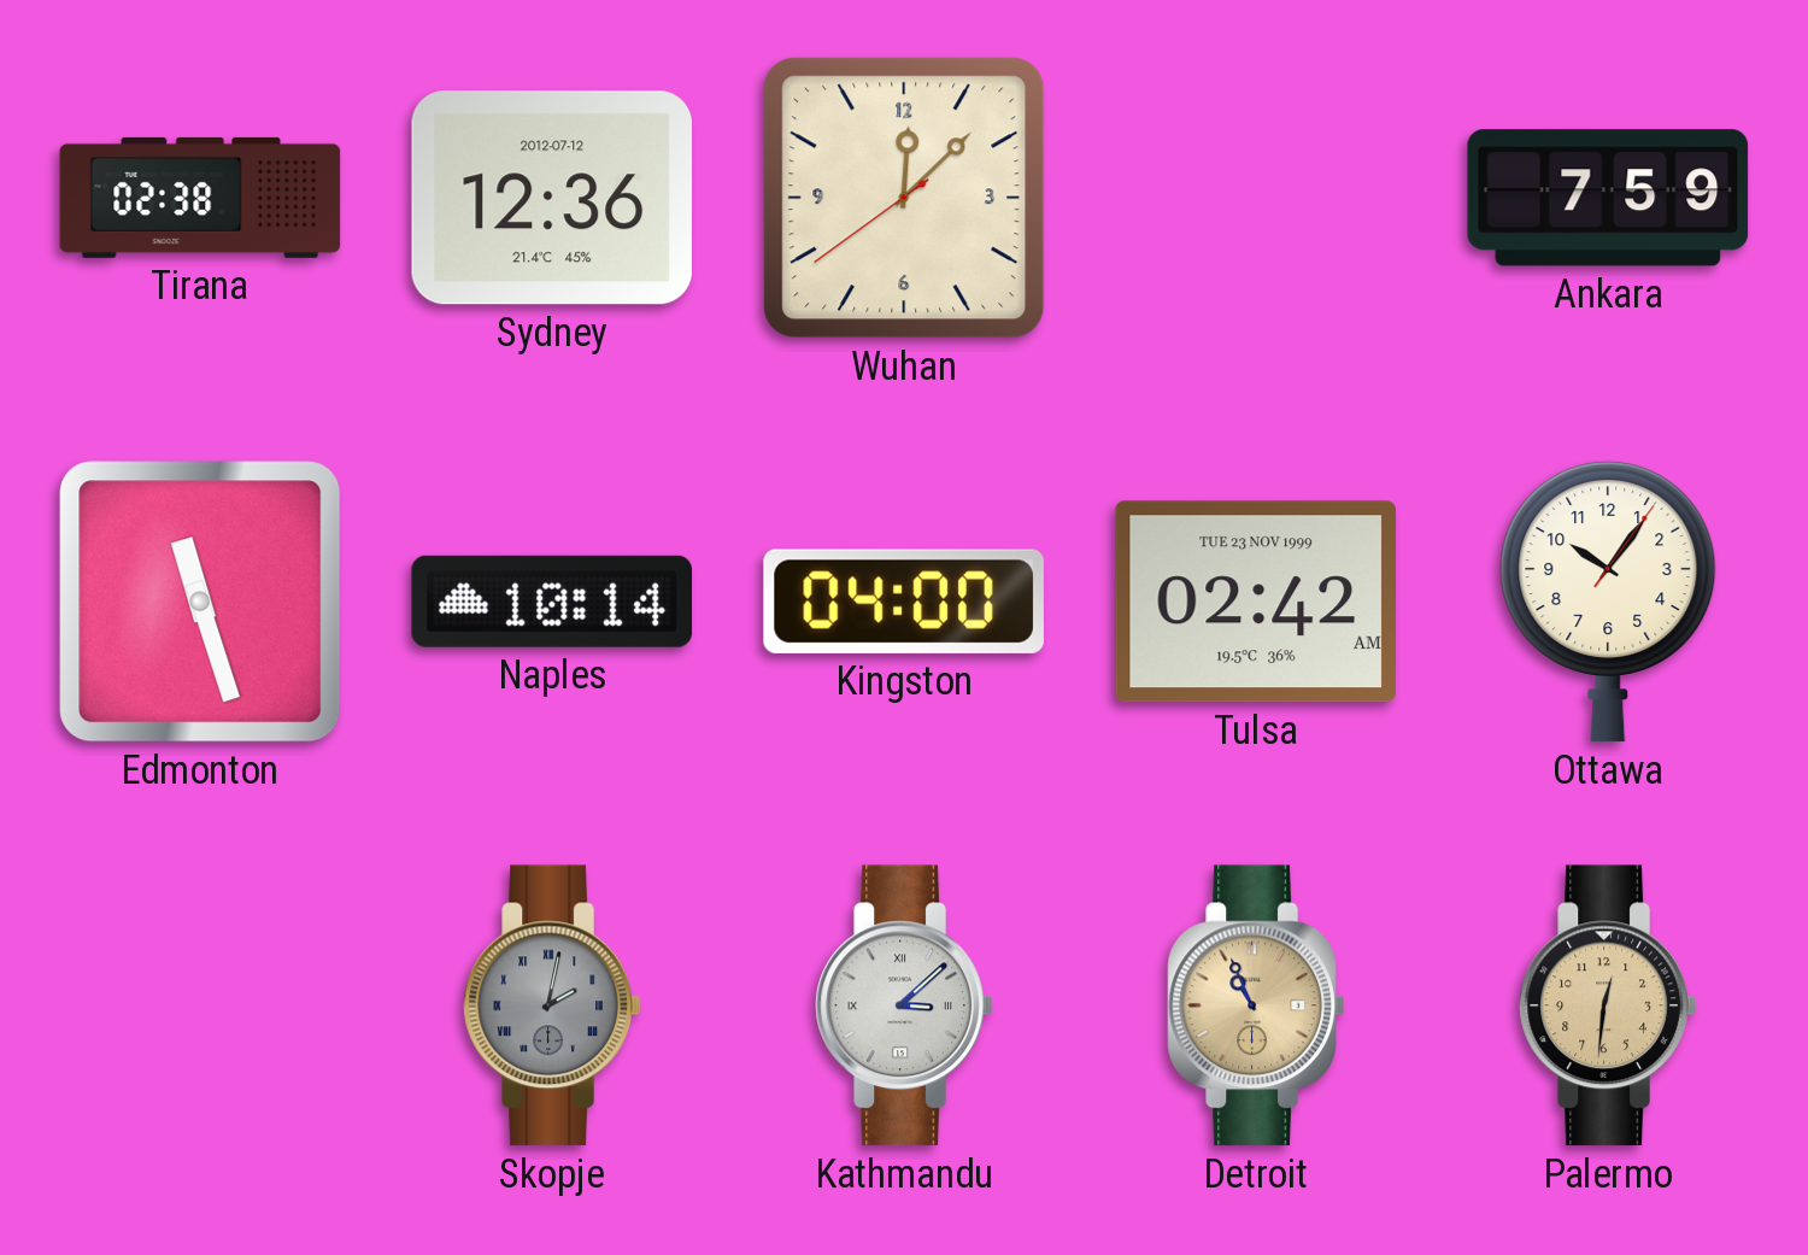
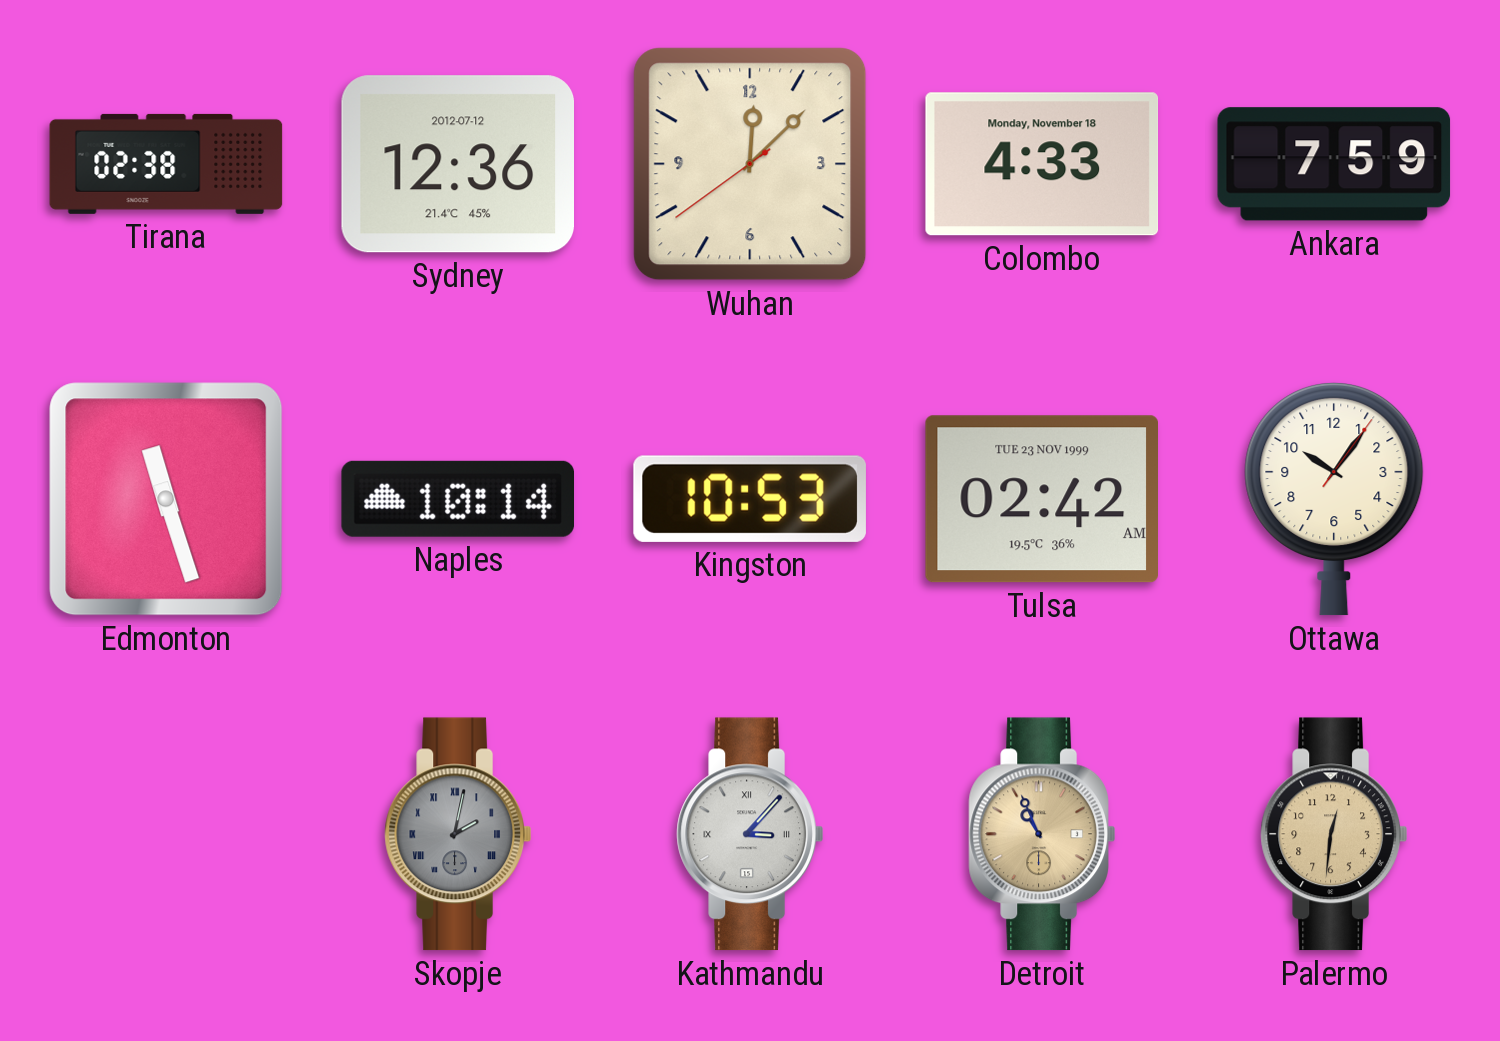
Colombo: none -> 4:33 (1042, 164)
Kingston: 04:00 -> 10:53 (750, 499)
Kathmandu: 3:08 -> 3:07 (750, 834)
